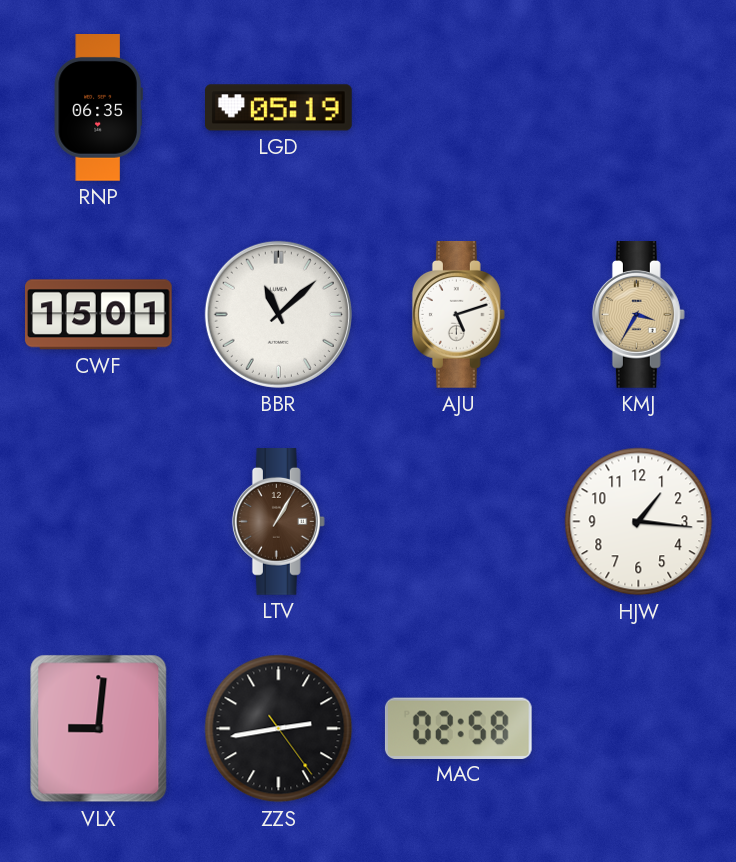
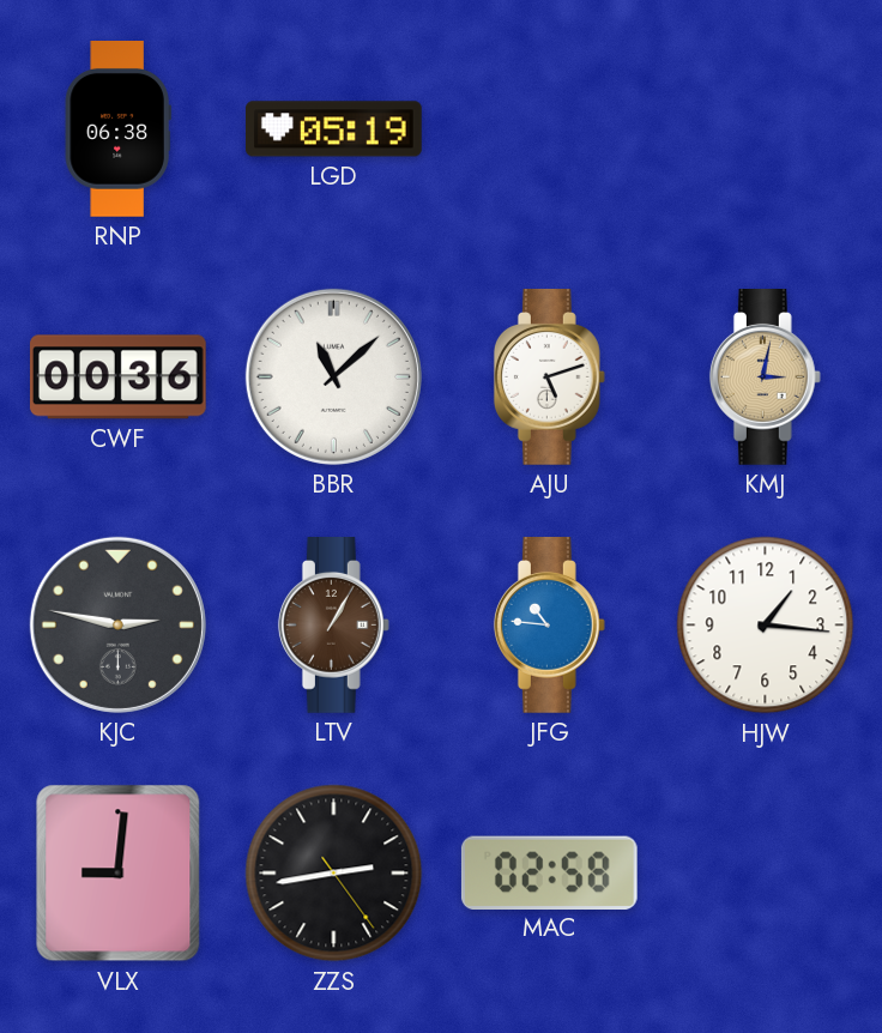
RNP: 06:35 -> 06:38 (117, 129)
CWF: 15:01 -> 00:36 (119, 377)
KMJ: 3:35 -> 3:02 (765, 377)
KJC: none -> 2:47 (117, 624)
JFG: none -> 10:46 (549, 626)
